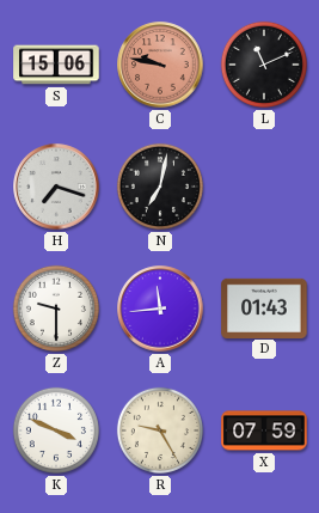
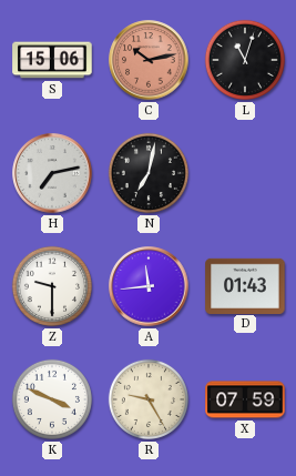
C: 9:47 -> 10:13 (149, 60)
L: 11:11 -> 11:03 (245, 60)
H: 7:18 -> 7:13 (52, 173)
